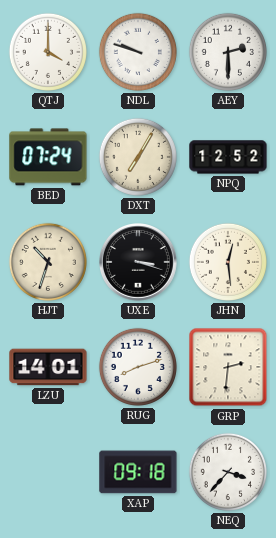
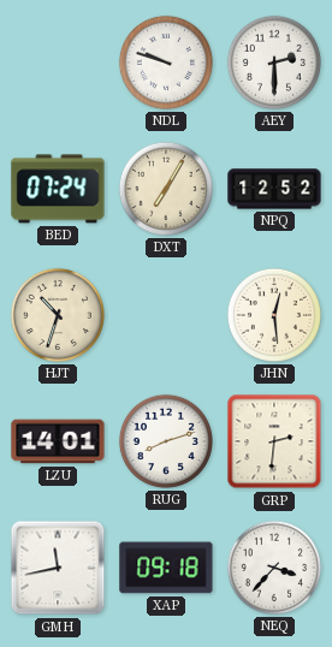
QTJ: 4:00 -> none (48, 52)
UXE: 3:18 -> none (139, 263)
GMH: none -> 11:43 (58, 568)
